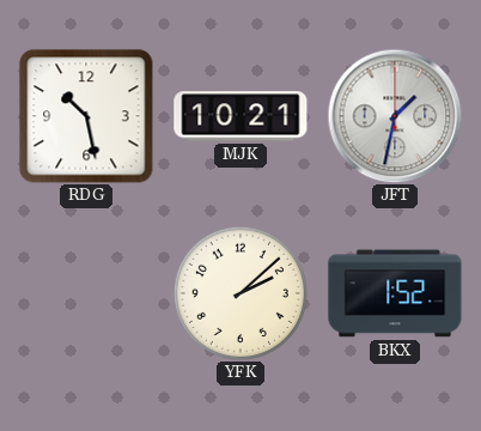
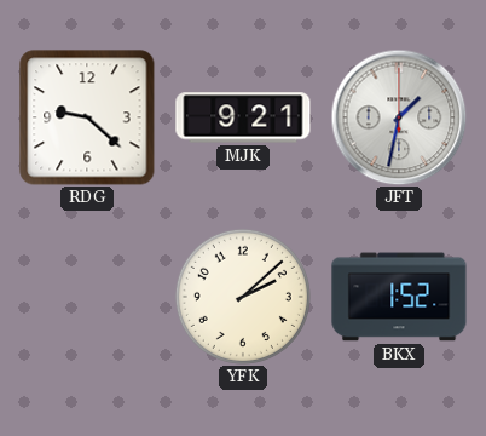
RDG: 10:28 -> 9:22 (87, 117)
MJK: 10:21 -> 9:21 (243, 117)
